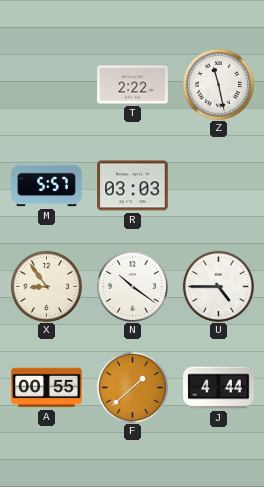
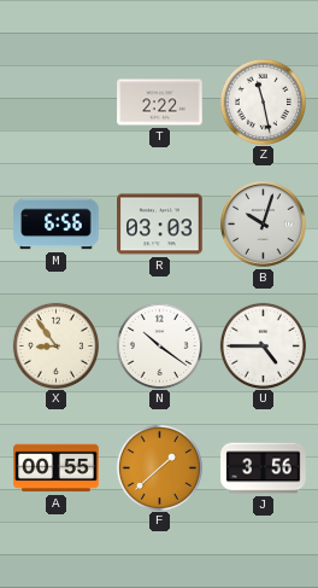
M: 5:57 -> 6:56 (57, 225)
B: none -> 10:03 (264, 225)
J: 4:44 -> 3:56 (264, 468)
